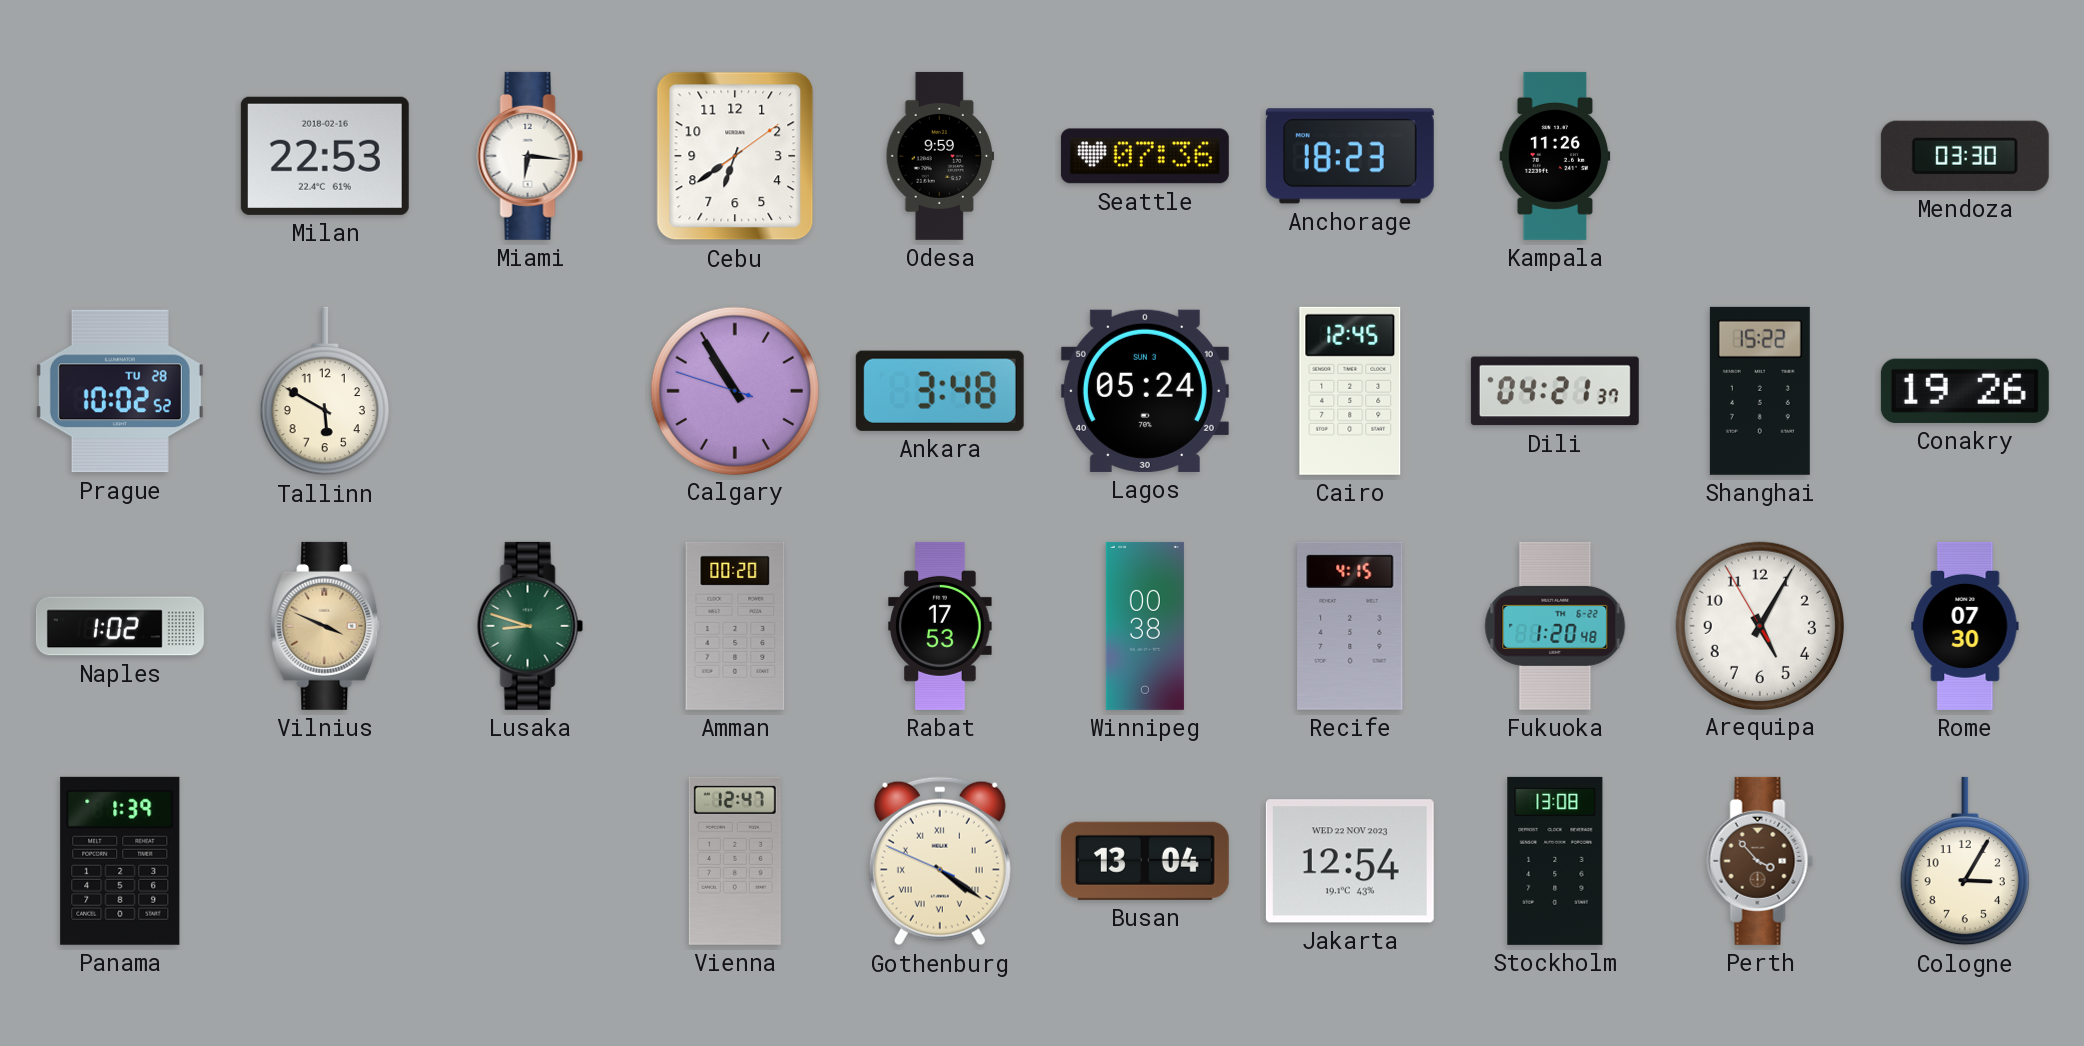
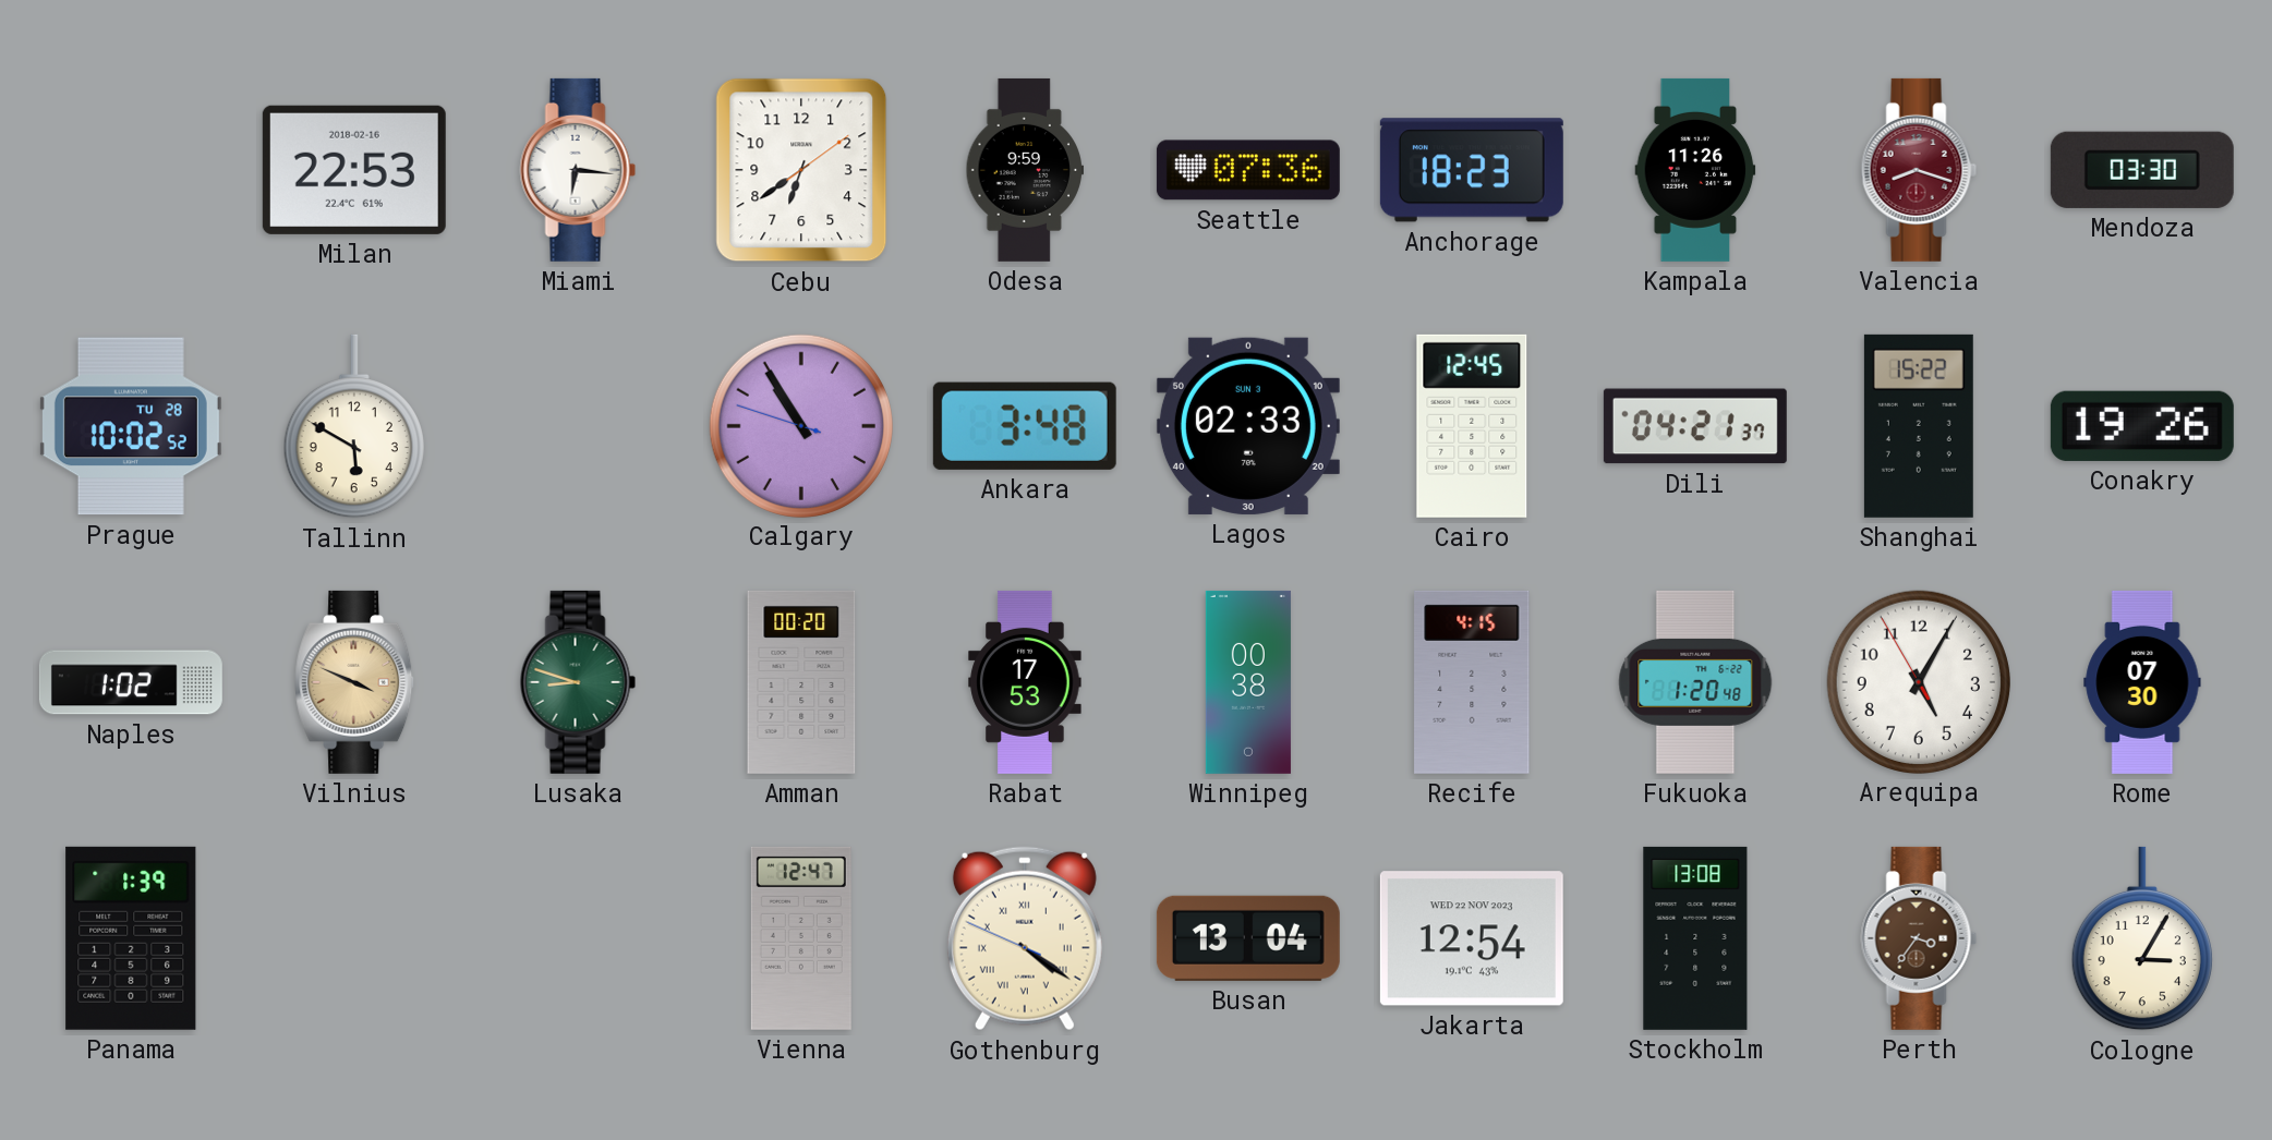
Valencia: none -> 8:18 (1919, 170)
Lagos: 05:24 -> 02:33 (1248, 426)
Perth: 3:53 -> 3:36 (1919, 938)
